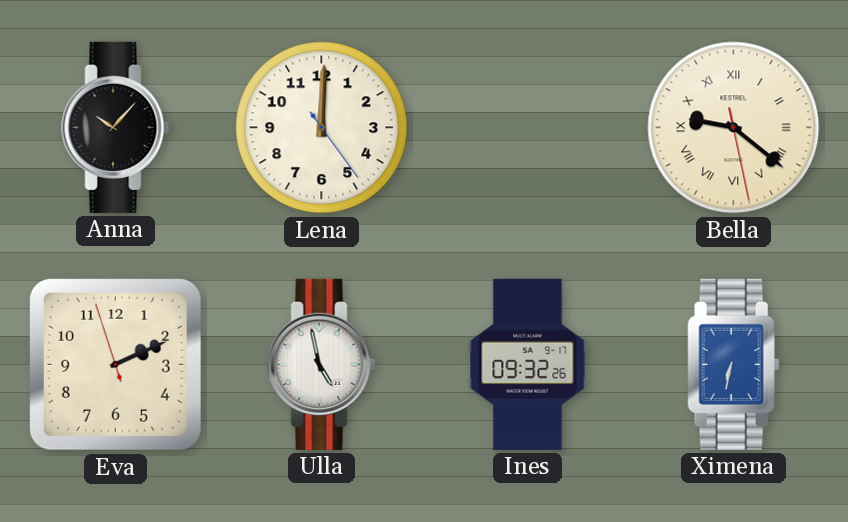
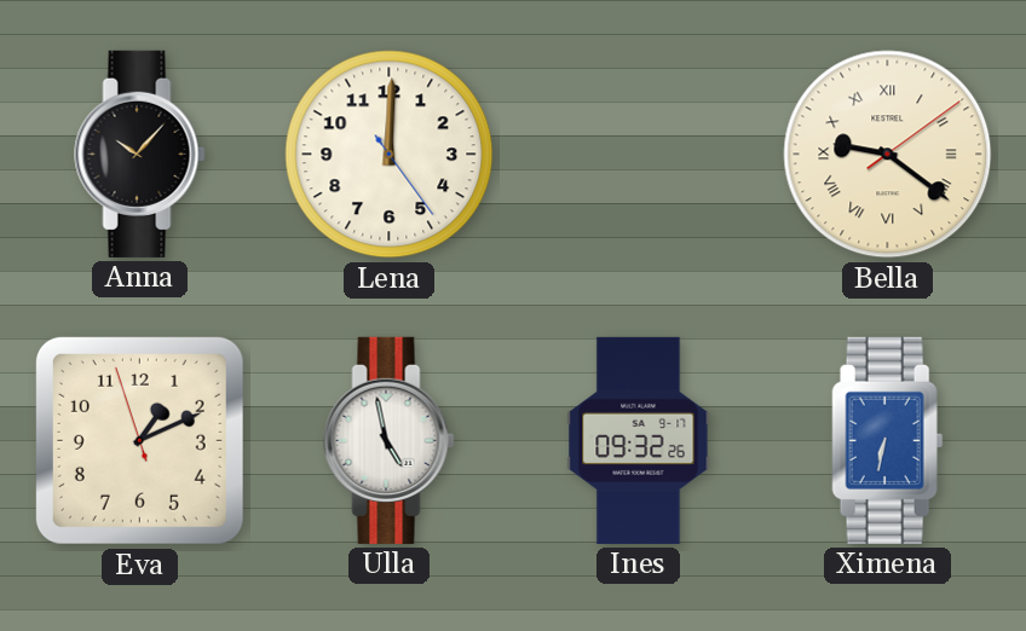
Bella: 9:21:28 -> 9:21:09 (888, 155)
Eva: 2:10 -> 1:10 (139, 440)
